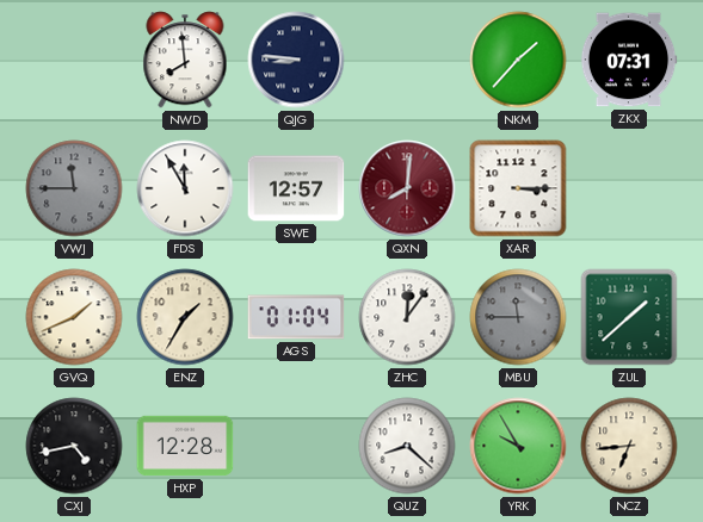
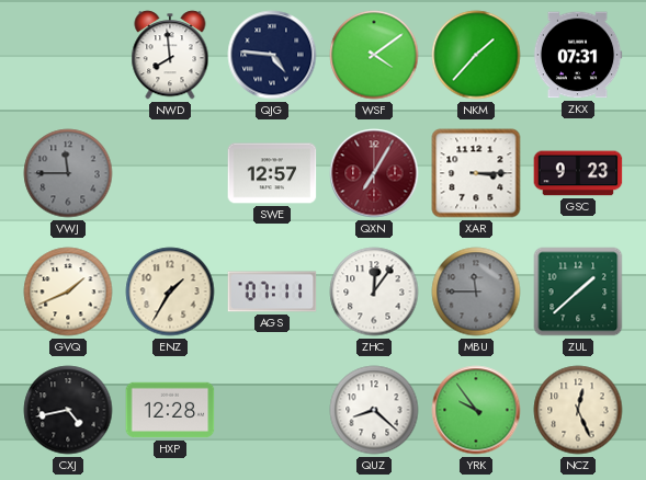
QJG: 8:46 -> 4:46 (272, 55)
WSF: none -> 4:09 (374, 55)
FDS: 11:55 -> none (185, 188)
QXN: 8:01 -> 7:05 (374, 173)
GSC: none -> 9:23 (578, 173)
AGS: 01:04 -> 07:11 (272, 292)
YRK: 9:55 -> 9:54 (476, 410)
NCZ: 6:44 -> 12:26 (578, 410)
